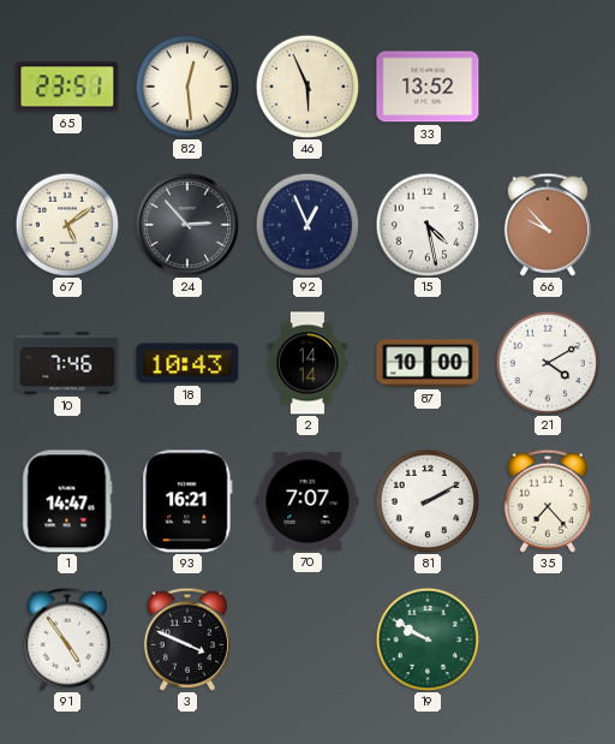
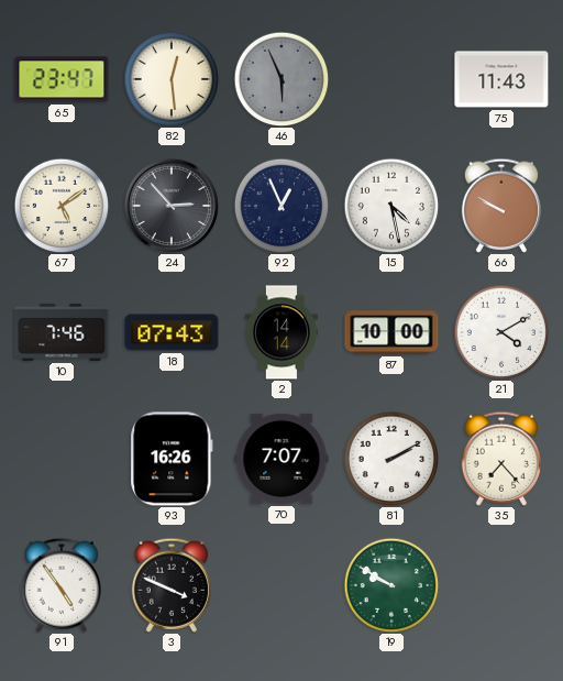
65: 23:51 -> 23:47 (62, 79)
46 dial: cream -> grey (281, 79)
33: 13:52 -> none (428, 87)
75: none -> 11:43 (501, 79)
66: 9:53 -> 9:50 (501, 206)
18: 10:43 -> 07:43 (172, 332)
1: 14:47 -> none (67, 501)
93: 16:21 -> 16:26 (172, 459)
